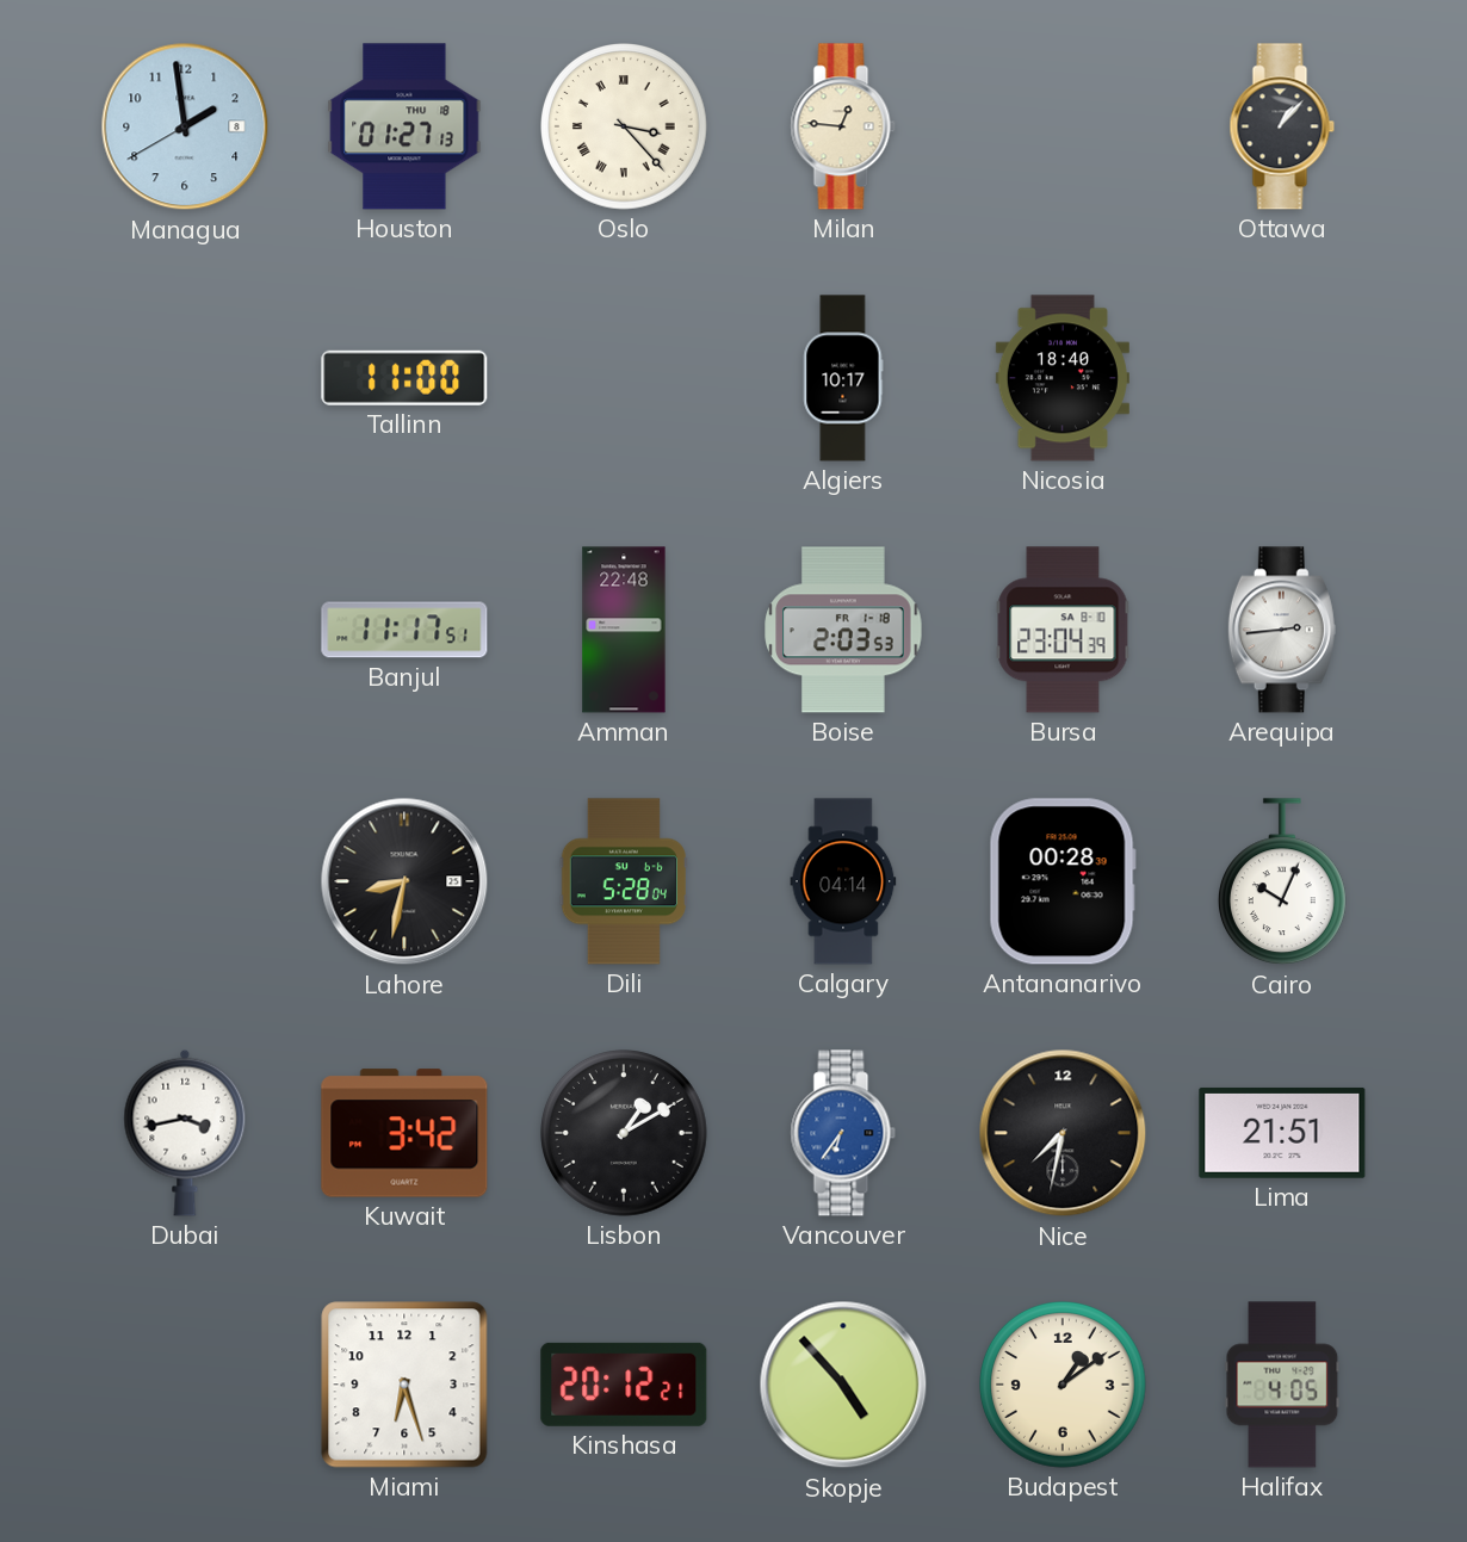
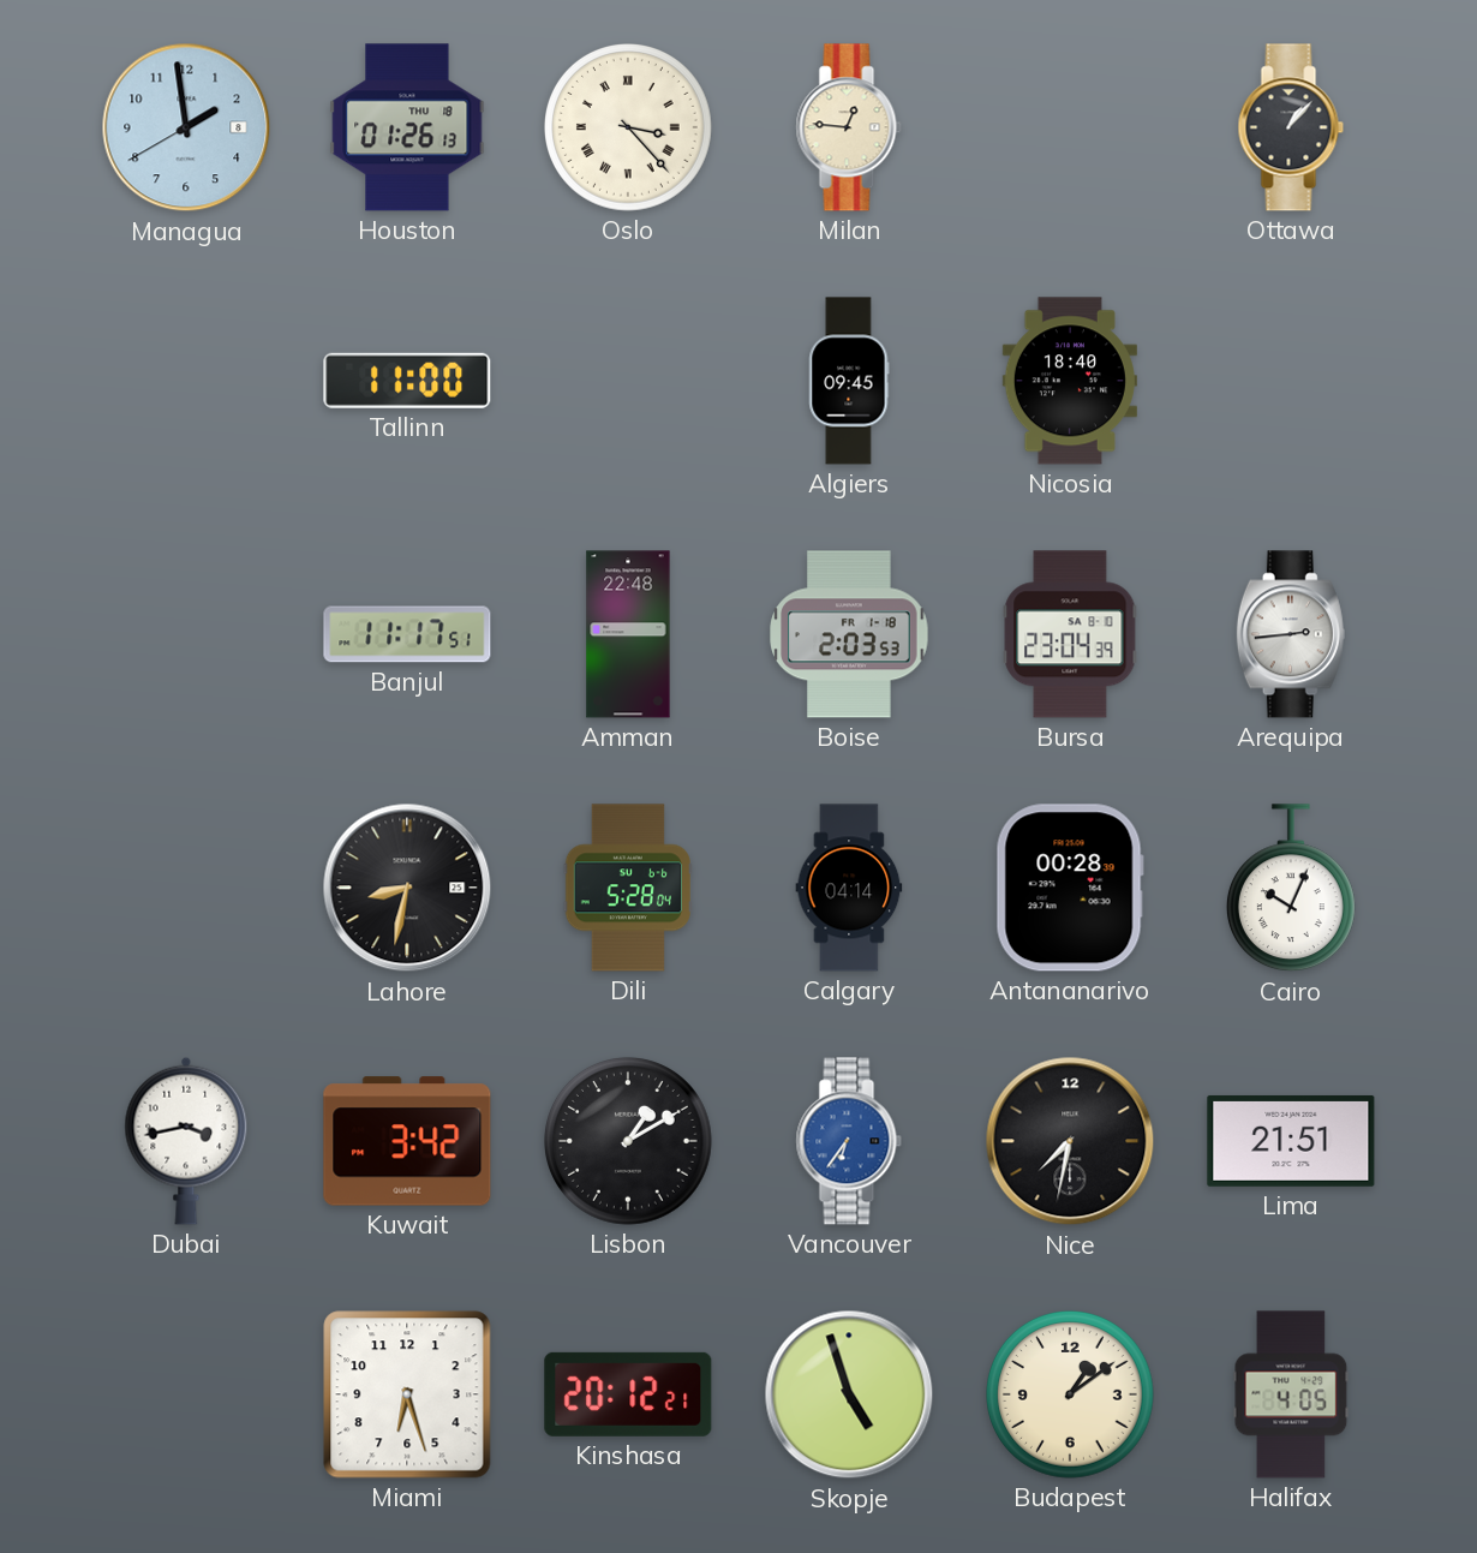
Houston: 01:27 -> 01:26 (407, 127)
Algiers: 10:17 -> 09:45 (849, 381)
Skopje: 4:53 -> 4:57 (849, 1394)
